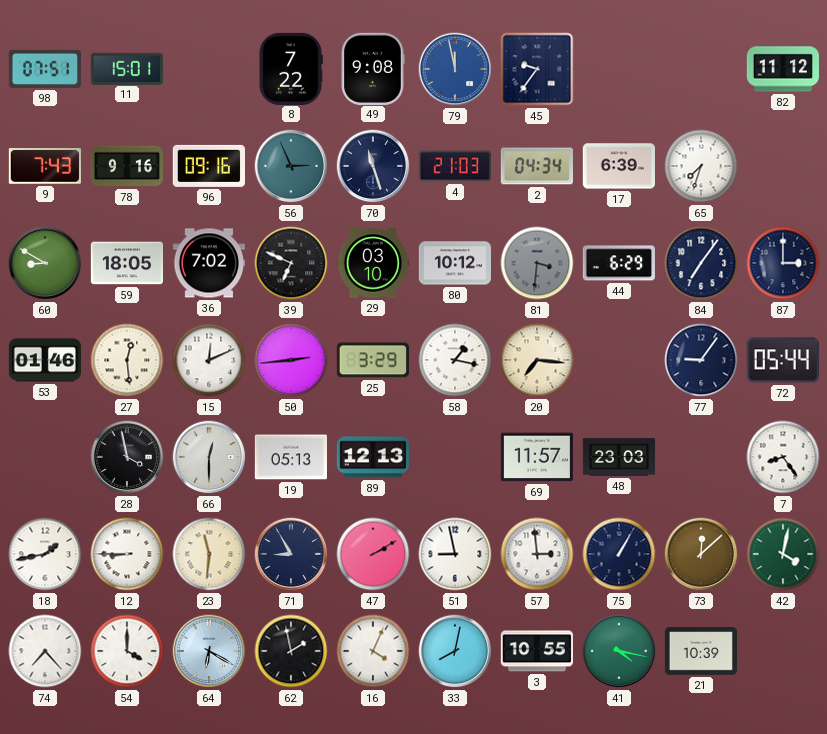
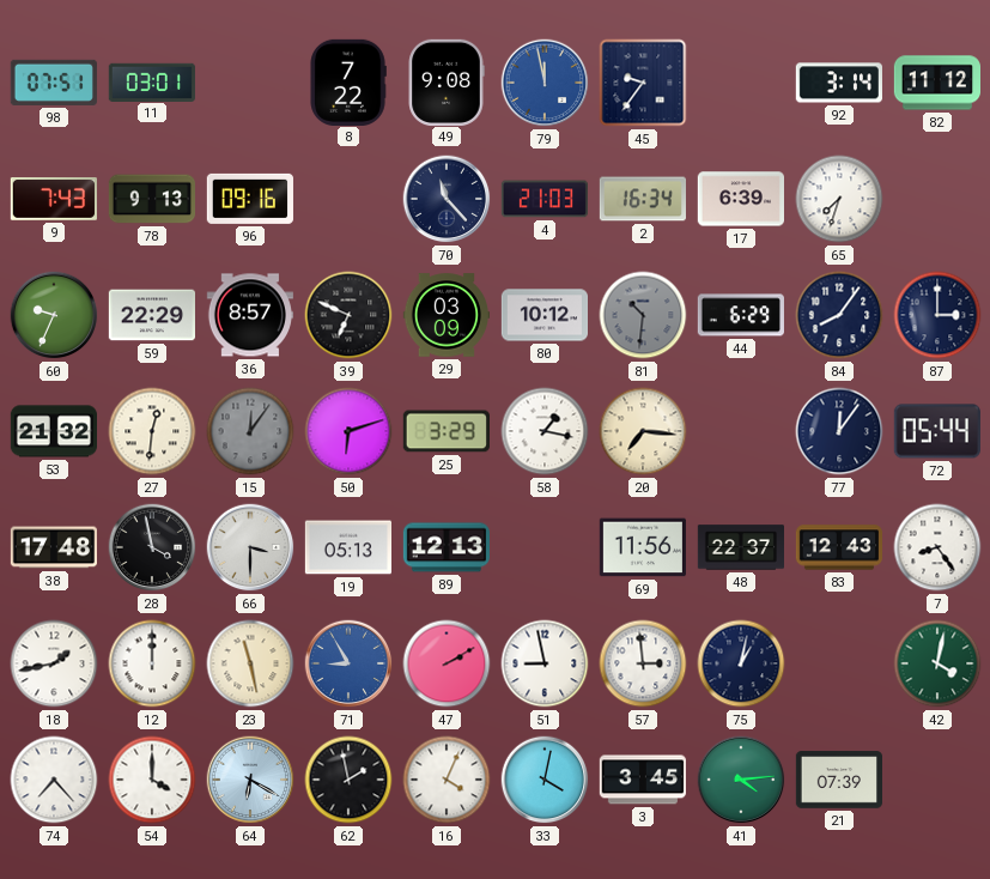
11: 15:01 -> 03:01 (152, 81)
92: none -> 3:14 (838, 83)
78: 9:16 -> 9:13 (151, 199)
56: 2:56 -> none (291, 166)
70: 11:27 -> 11:23 (447, 199)
2: 04:34 -> 16:34 (642, 199)
60: 8:50 -> 9:34 (54, 315)
59: 18:05 -> 22:29 (151, 315)
36: 7:02 -> 8:57 (249, 315)
29: 03:10 -> 03:09 (445, 315)
81: 3:31 -> 10:31 (643, 315)
84: 7:06 -> 8:06 (839, 315)
53: 01:46 -> 21:32 (53, 431)
27: 12:29 -> 12:31 (152, 431)
15: 12:11 -> 12:06 (250, 431)
15 dial: white -> grey (250, 431)
50: 2:44 -> 6:12 (348, 431)
77: 9:06 -> 12:06 (839, 431)
38: none -> 17:48 (53, 547)
66: 12:30 -> 3:30 (250, 547)
69: 11:57 -> 11:56 (642, 547)
48: 23:03 -> 22:37 (740, 547)
83: none -> 12:43 (838, 547)
12: 8:45 -> 12:00 (152, 663)
23: 11:31 -> 11:28 (250, 663)
71 dial: navy -> blue (348, 663)
75: 1:05 -> 1:02 (741, 663)
73: 12:08 -> none (701, 554)
33: 8:02 -> 4:02 (545, 780)
3: 10:55 -> 3:45 (643, 780)
41: 4:17 -> 4:14 (741, 780)
21: 10:39 -> 07:39 (838, 780)
